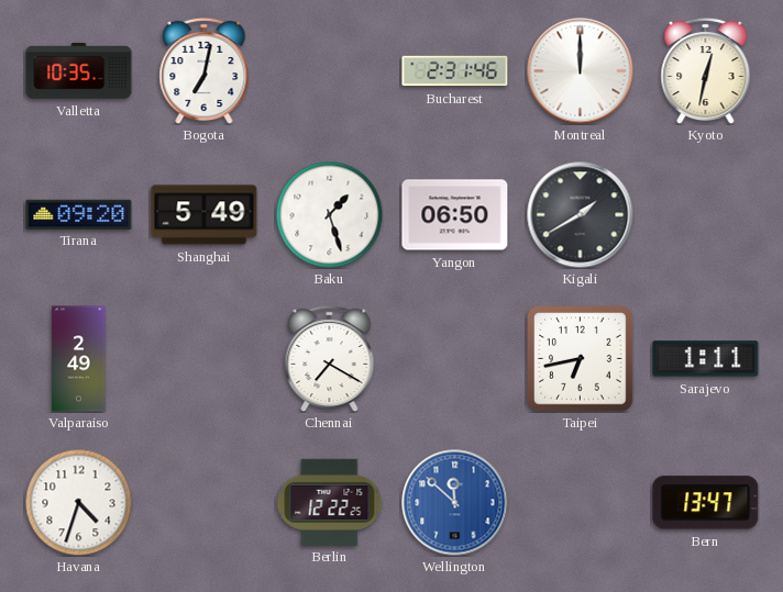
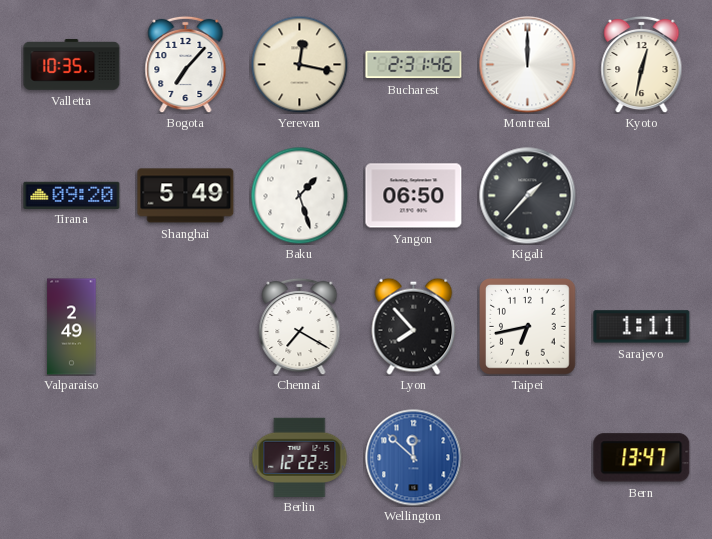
Bogota: 7:02 -> 7:07 (186, 64)
Yerevan: none -> 12:17 (299, 64)
Kigali: 1:40 -> 1:37 (528, 196)
Lyon: none -> 7:53 (414, 326)
Havana: 4:33 -> none (78, 502)
